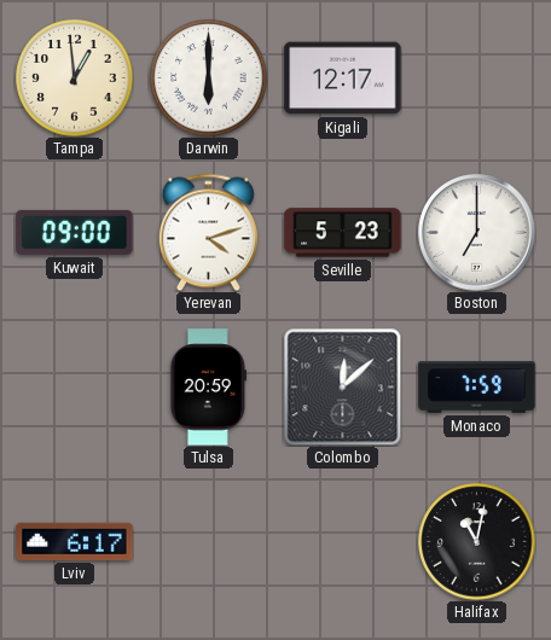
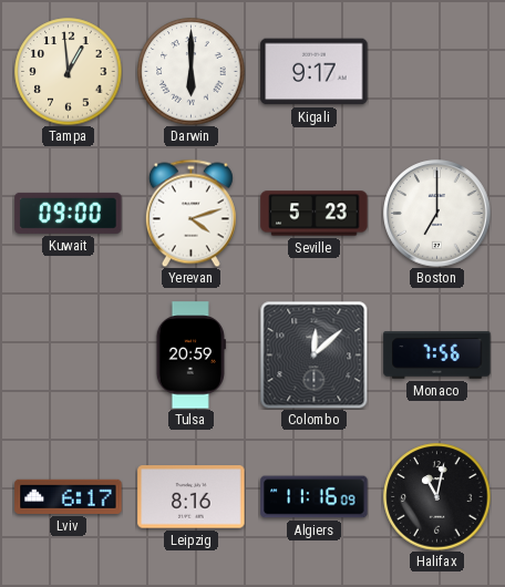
Kigali: 12:17 -> 9:17 (315, 72)
Monaco: 7:59 -> 7:56 (437, 356)
Leipzig: none -> 8:16 (192, 497)
Algiers: none -> 11:16 (315, 497)
